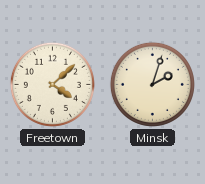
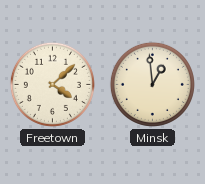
Minsk: 2:03 -> 12:59 (152, 84)
